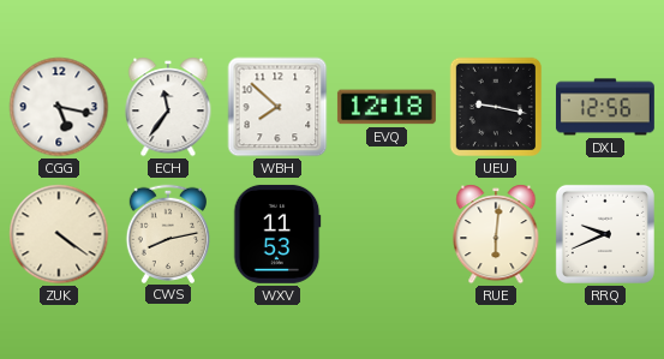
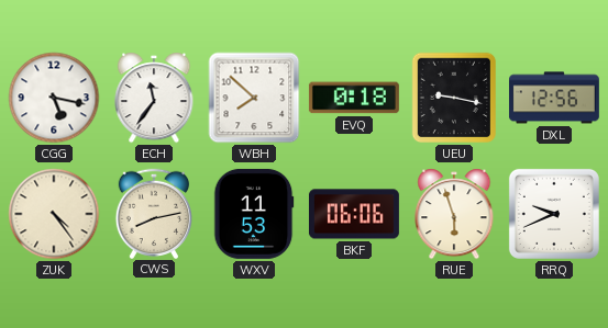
EVQ: 12:18 -> 0:18 (354, 98)
ZUK: 4:21 -> 4:24 (54, 214)
BKF: none -> 06:06 (354, 214)
RUE: 6:01 -> 5:57 (454, 214)
